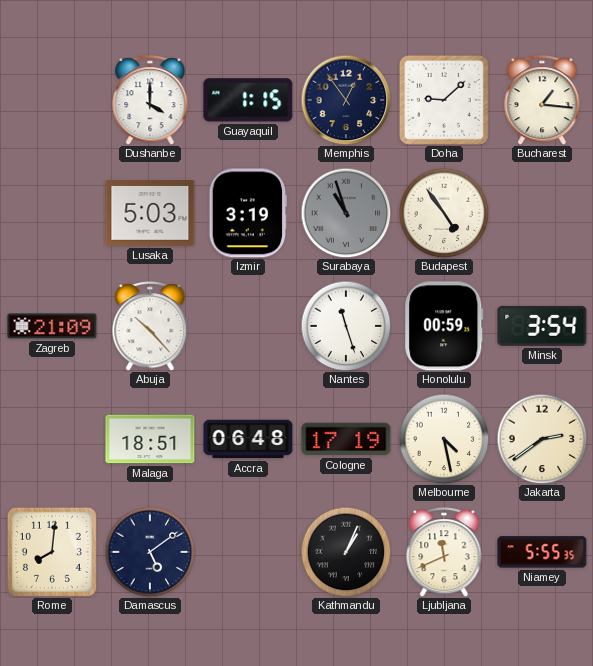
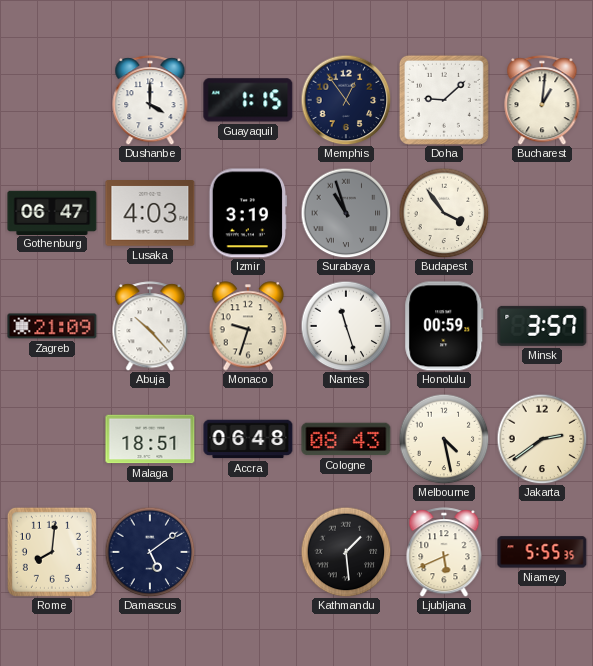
Bucharest: 1:16 -> 1:01 (542, 100)
Gothenburg: none -> 06:47 (52, 212)
Lusaka: 5:03 -> 4:03 (150, 213)
Budapest: 4:54 -> 3:54 (444, 213)
Monaco: none -> 9:33 (248, 326)
Minsk: 3:54 -> 3:57 (542, 326)
Cologne: 17:19 -> 08:43 (346, 439)
Kathmandu: 1:04 -> 1:29 (346, 552)
Ljubljana: 11:41 -> 5:41 (444, 552)
